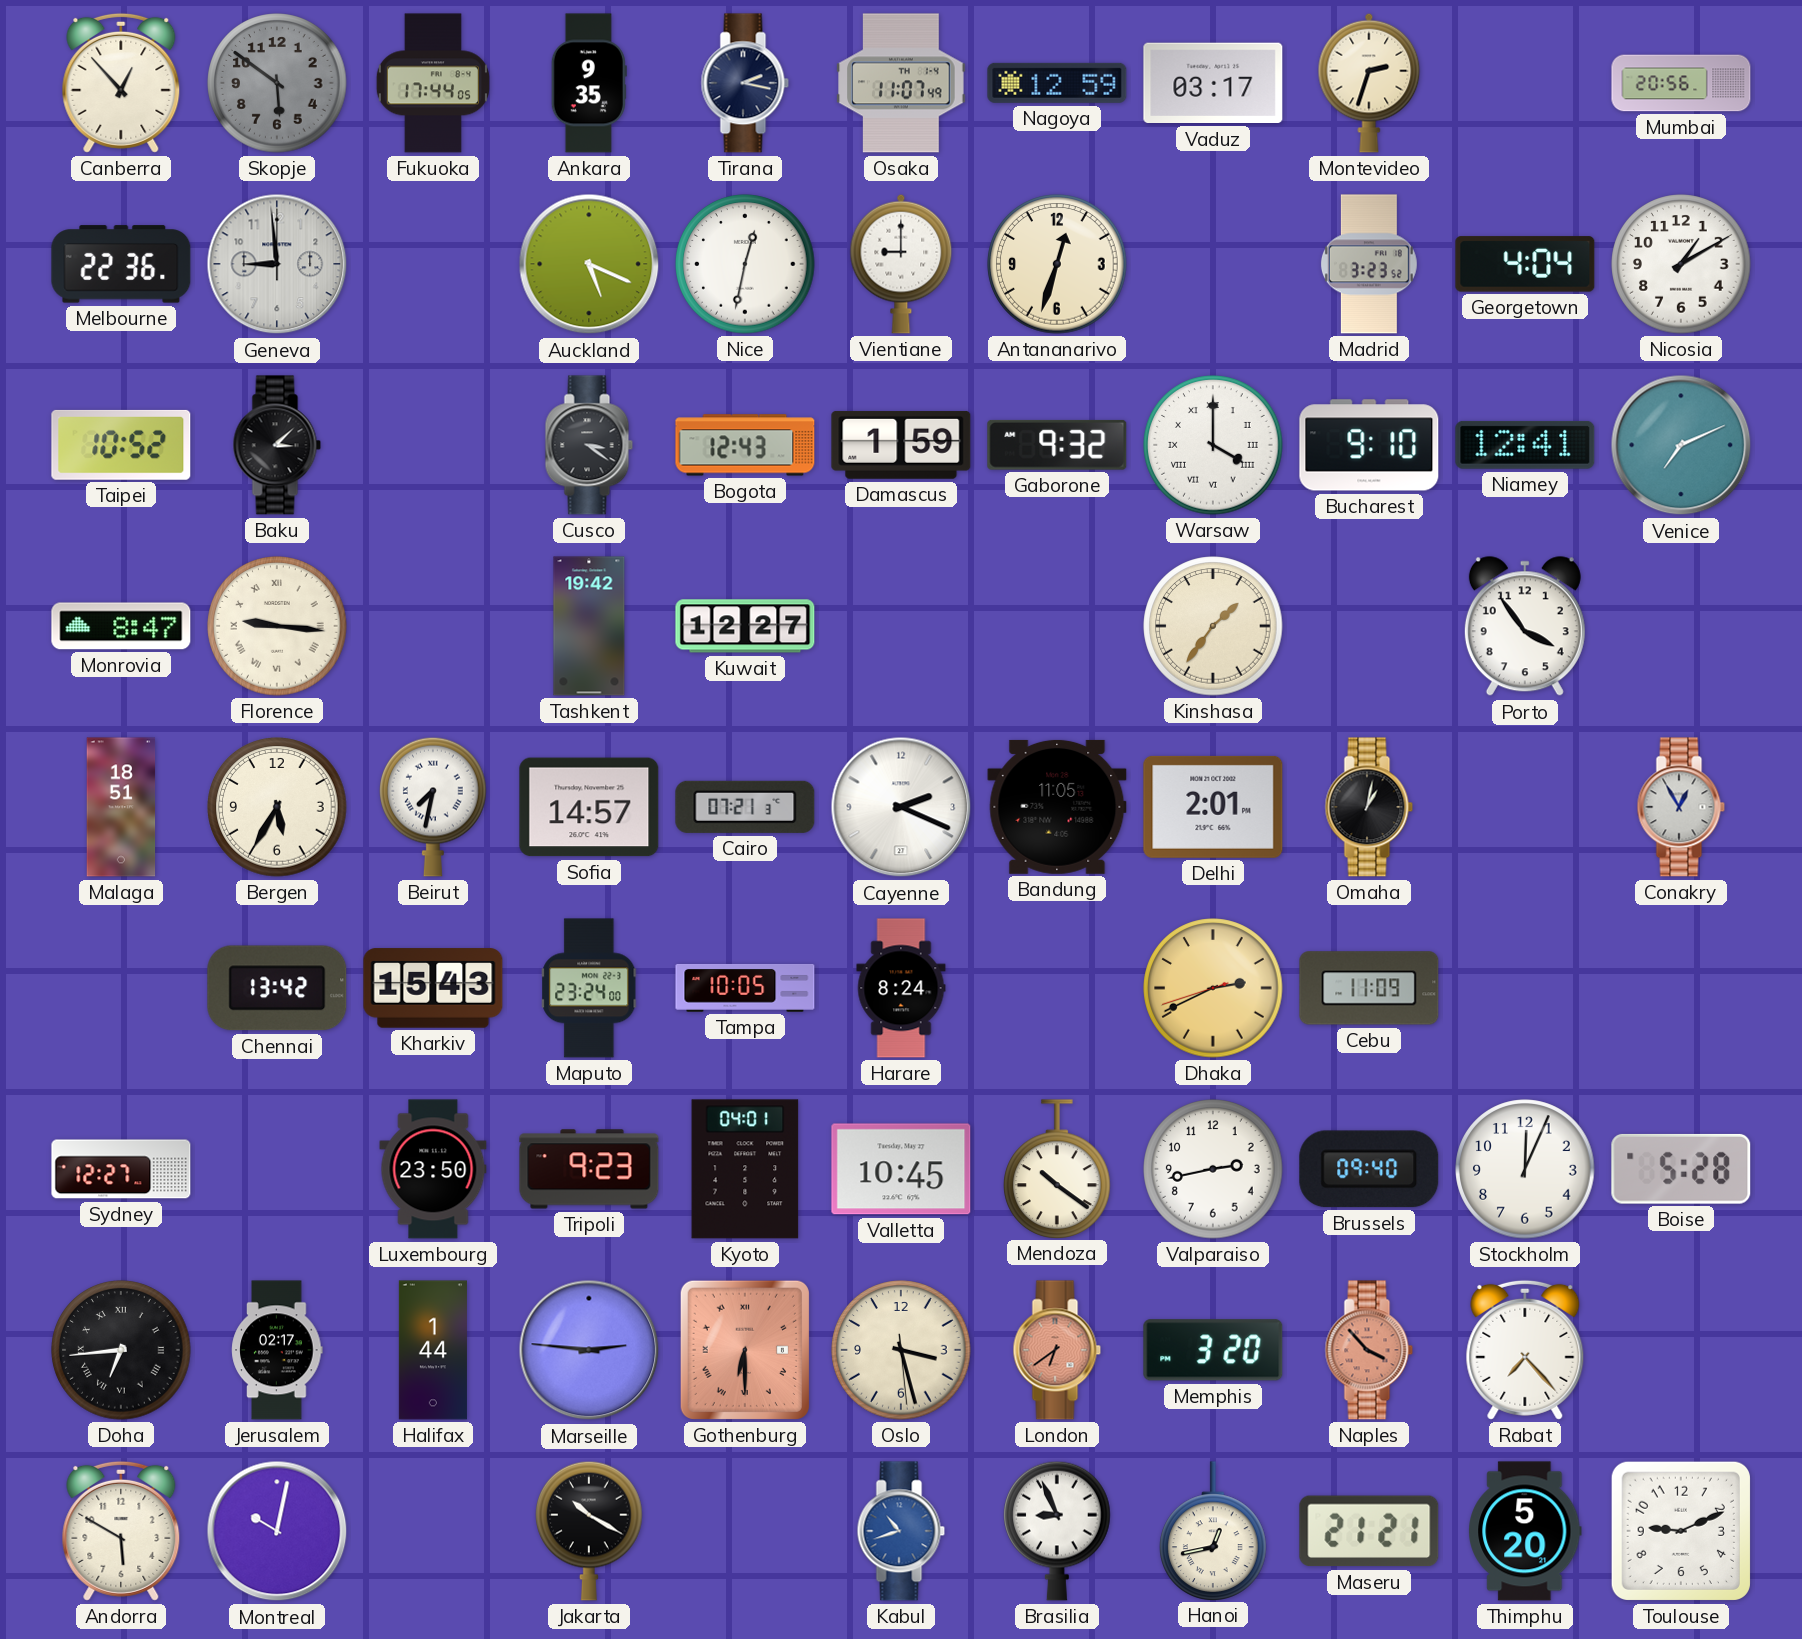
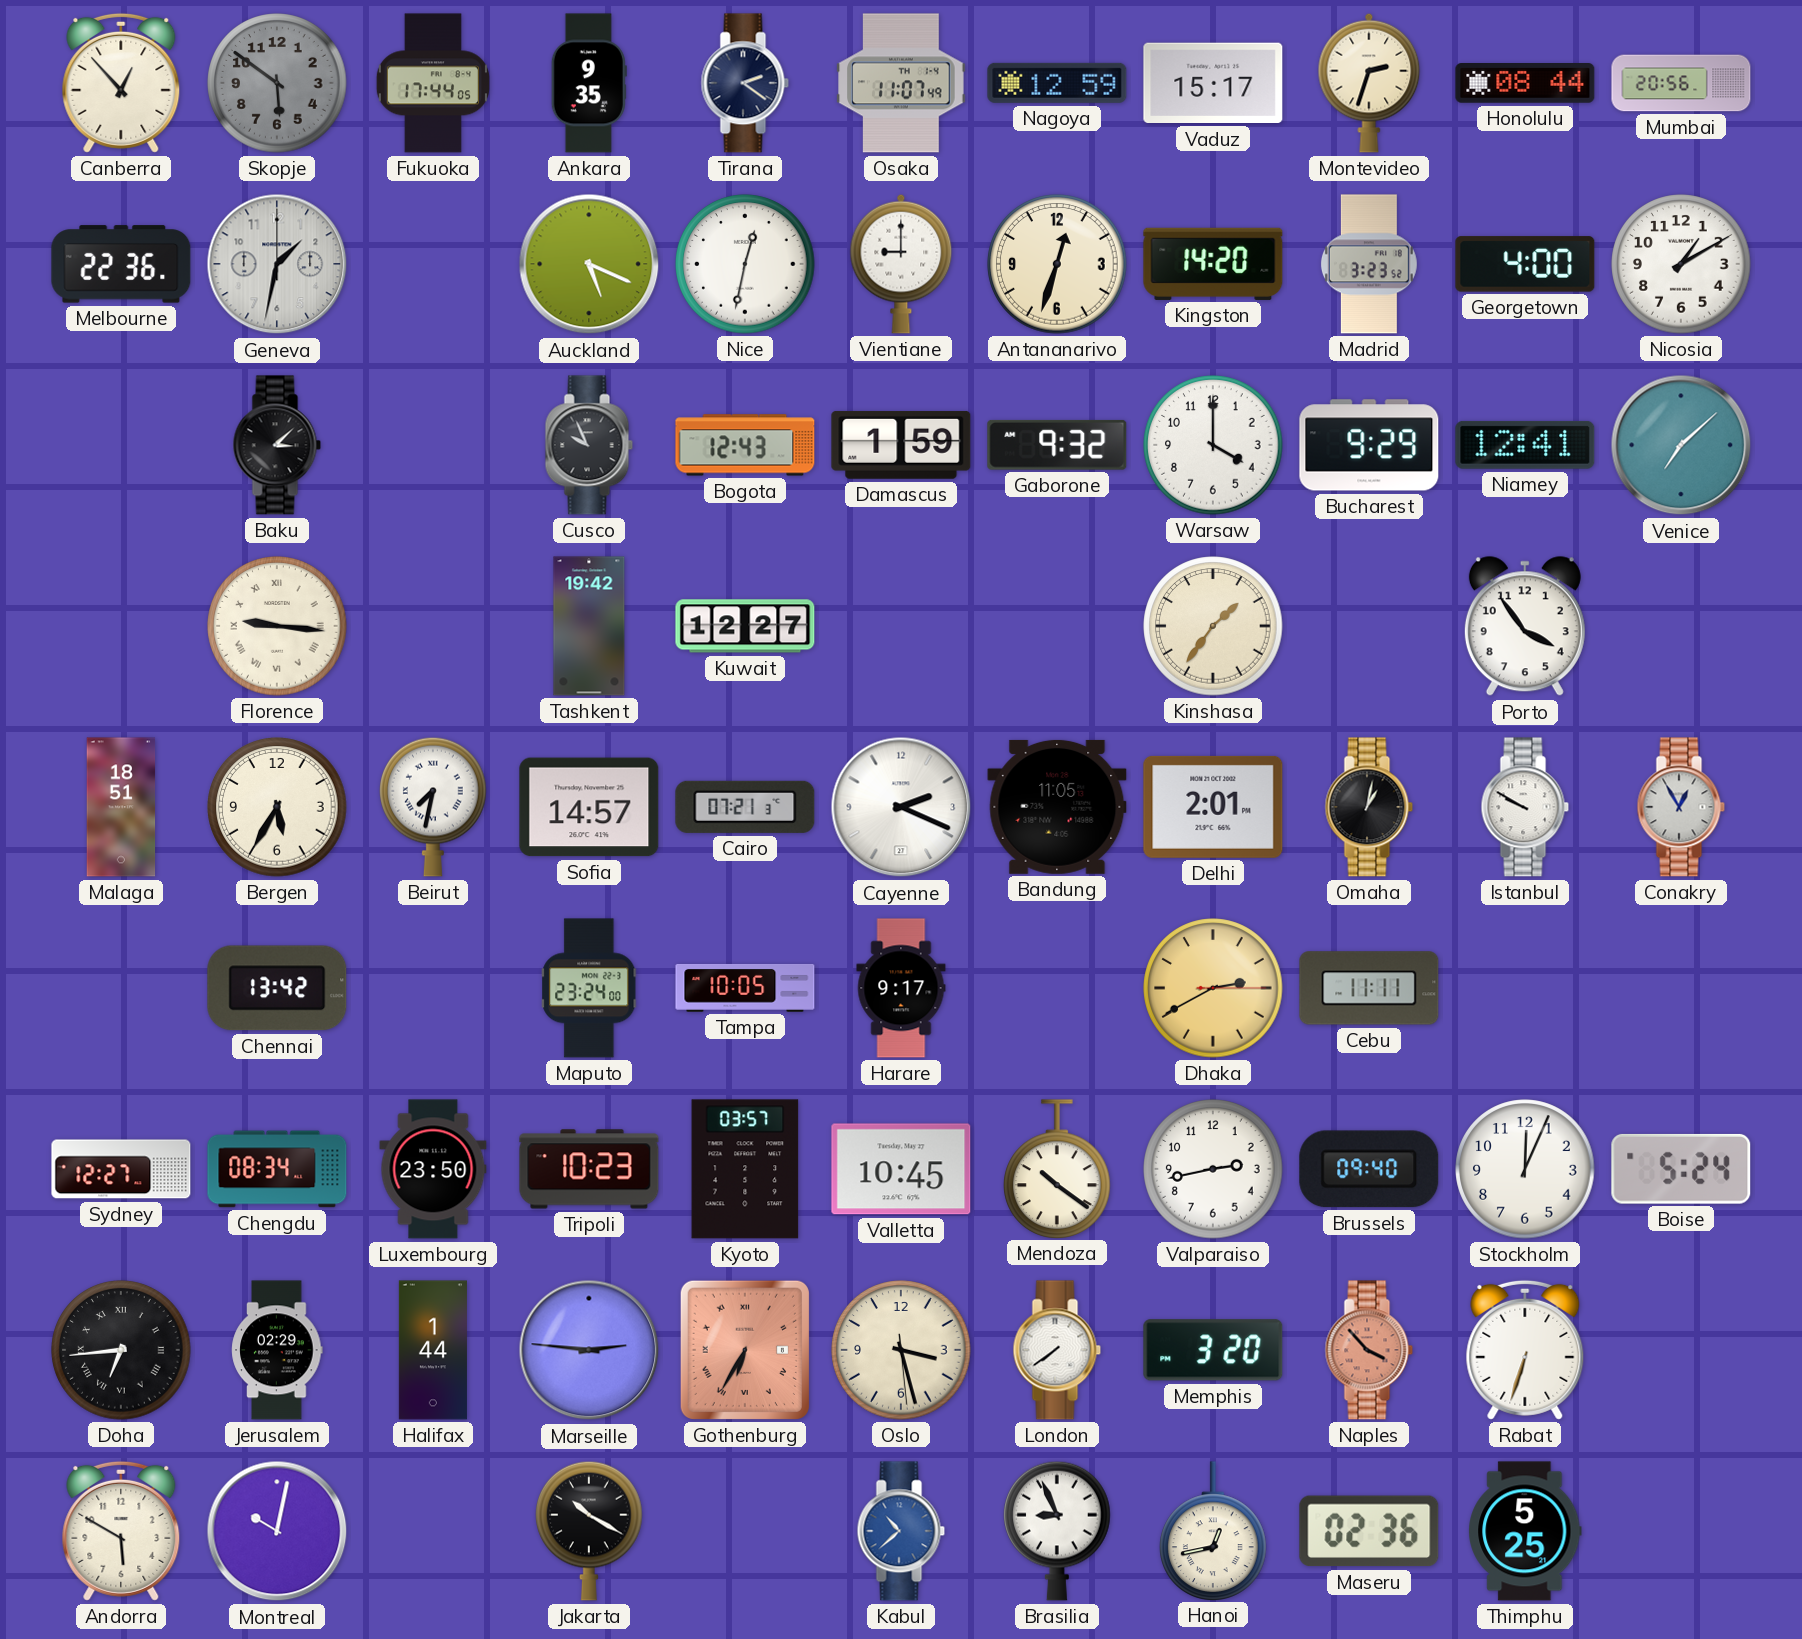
Tirana: 2:17 -> 2:21 (745, 83)
Vaduz: 03:17 -> 15:17 (1213, 83)
Honolulu: none -> 08:44 (1525, 83)
Geneva: 8:59 -> 1:32 (277, 264)
Kingston: none -> 14:20 (1213, 264)
Georgetown: 4:04 -> 4:00 (1525, 264)
Taipei: 10:52 -> none (121, 445)
Cusco: 3:21 -> 9:56 (589, 445)
Warsaw numerals: Roman -> Arabic (1213, 445)
Bucharest: 9:10 -> 9:29 (1369, 445)
Venice: 7:11 -> 7:08 (1681, 445)
Monrovia: 8:47 -> none (121, 626)
Istanbul: none -> 9:50 (1525, 807)
Kharkiv: 15:43 -> none (433, 988)
Harare: 8:24 -> 9:17 (901, 988)
Dhaka: 2:40:42 -> 2:40:15 (1213, 988)
Cebu: 11:09 -> 11:11 (1369, 988)
Chengdu: none -> 08:34 (277, 1169)
Tripoli: 9:23 -> 10:23 (589, 1169)
Kyoto: 04:01 -> 03:57 (745, 1169)
Boise: 5:28 -> 5:24 (1681, 1169)
Jerusalem: 02:17 -> 02:29 (277, 1350)
Gothenburg: 6:30 -> 6:35 (745, 1350)
London: 6:39 -> 7:39 (1057, 1350)
London dial: salmon -> white (1057, 1350)
Rabat: 7:23 -> 6:33 (1525, 1350)
Kabul: 10:42 -> 10:38 (901, 1531)
Maseru: 21:21 -> 02:36 (1369, 1531)
Thimphu: 5:20 -> 5:25 (1525, 1531)
Toulouse: 9:11 -> none (1681, 1531)
